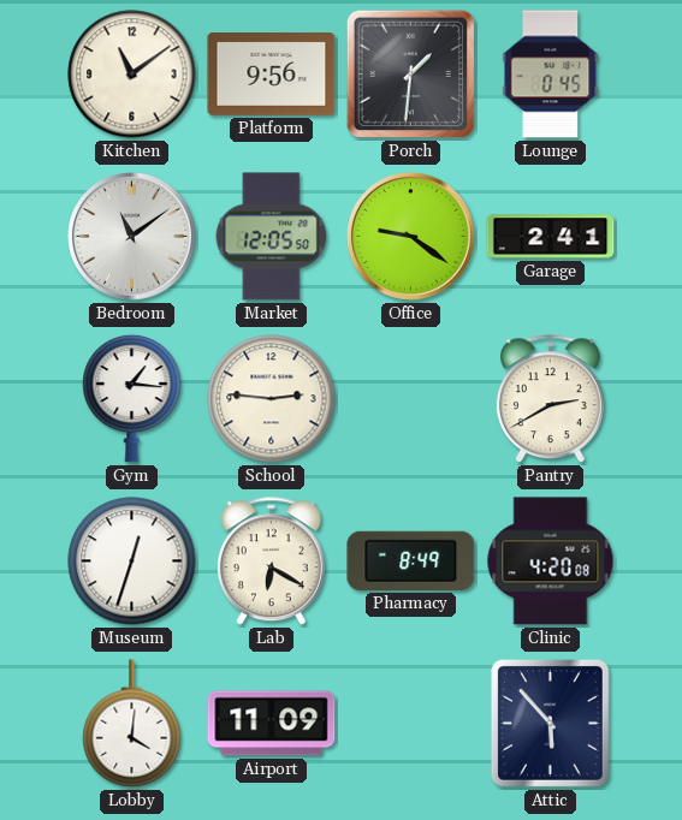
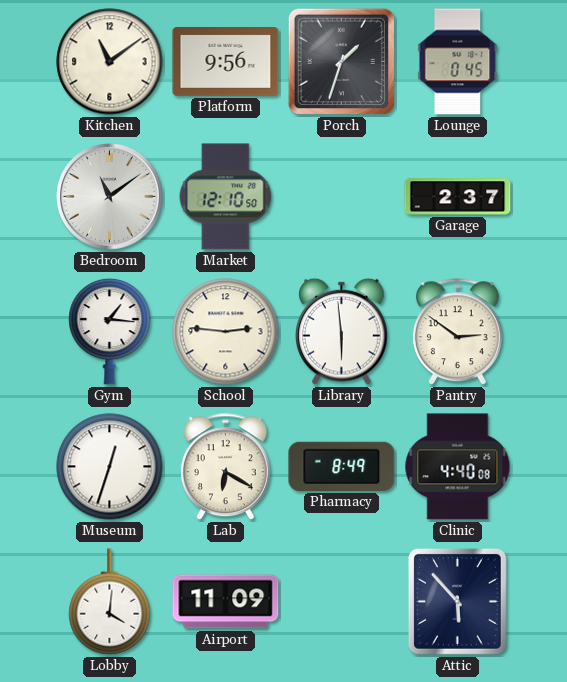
Porch: 1:31 -> 1:33 (341, 61)
Market: 12:05 -> 12:10 (226, 197)
Office: 9:21 -> none (411, 237)
Garage: 2:41 -> 2:37 (458, 197)
Library: none -> 5:59 (342, 331)
Pantry: 2:40 -> 2:51 (457, 332)
Clinic: 4:20 -> 4:40 (458, 467)
